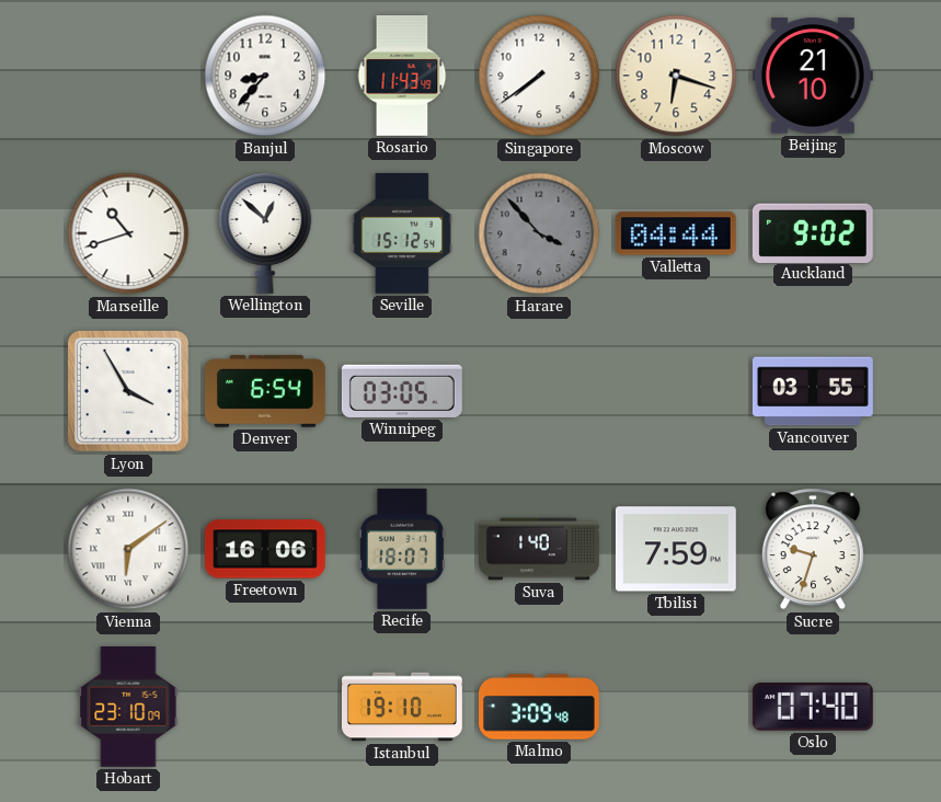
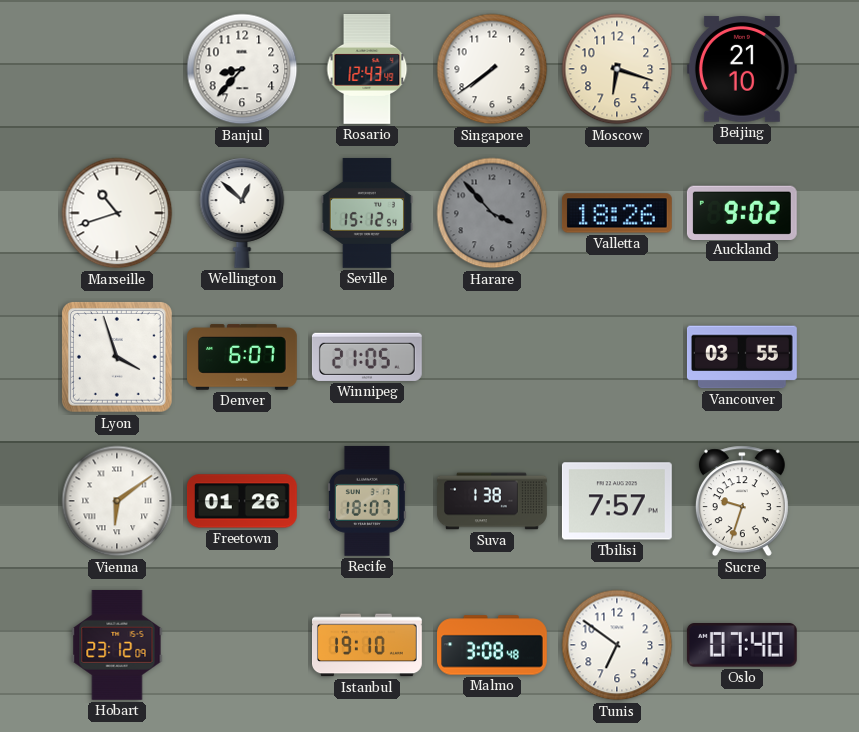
Rosario: 11:43 -> 12:43 (367, 70)
Valletta: 04:44 -> 18:26 (617, 213)
Lyon: 3:55 -> 3:57 (117, 357)
Denver: 6:54 -> 6:07 (243, 357)
Winnipeg: 03:05 -> 21:05 (367, 357)
Freetown: 16:06 -> 01:26 (242, 501)
Suva: 1:40 -> 1:38 (493, 501)
Tbilisi: 7:59 -> 7:57 (617, 501)
Hobart: 23:10 -> 23:12 (117, 645)
Malmo: 3:09 -> 3:08 (493, 645)
Tunis: none -> 6:51 (617, 645)
